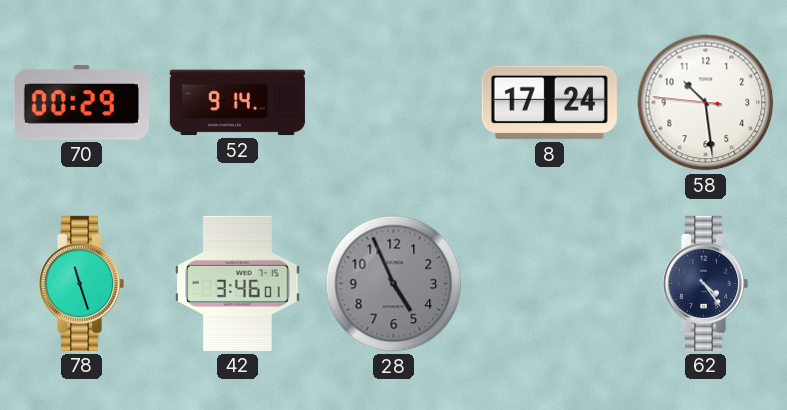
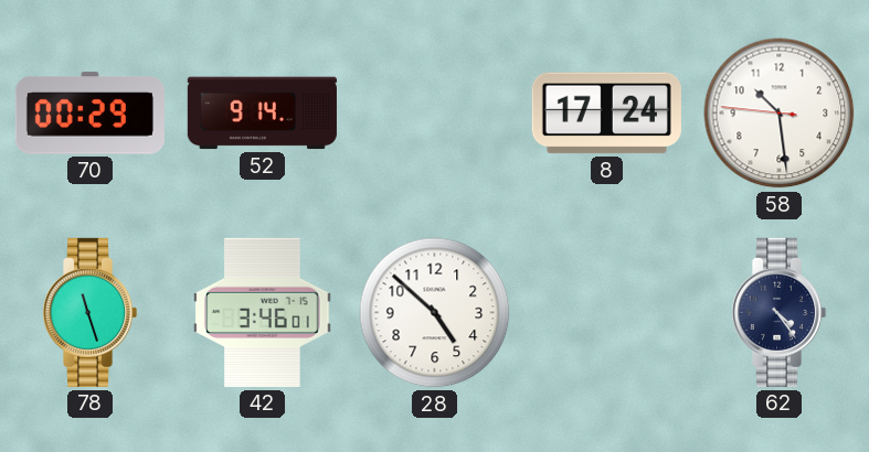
28: 4:56 -> 4:52 (435, 313)
28 dial: grey -> white (435, 313)
